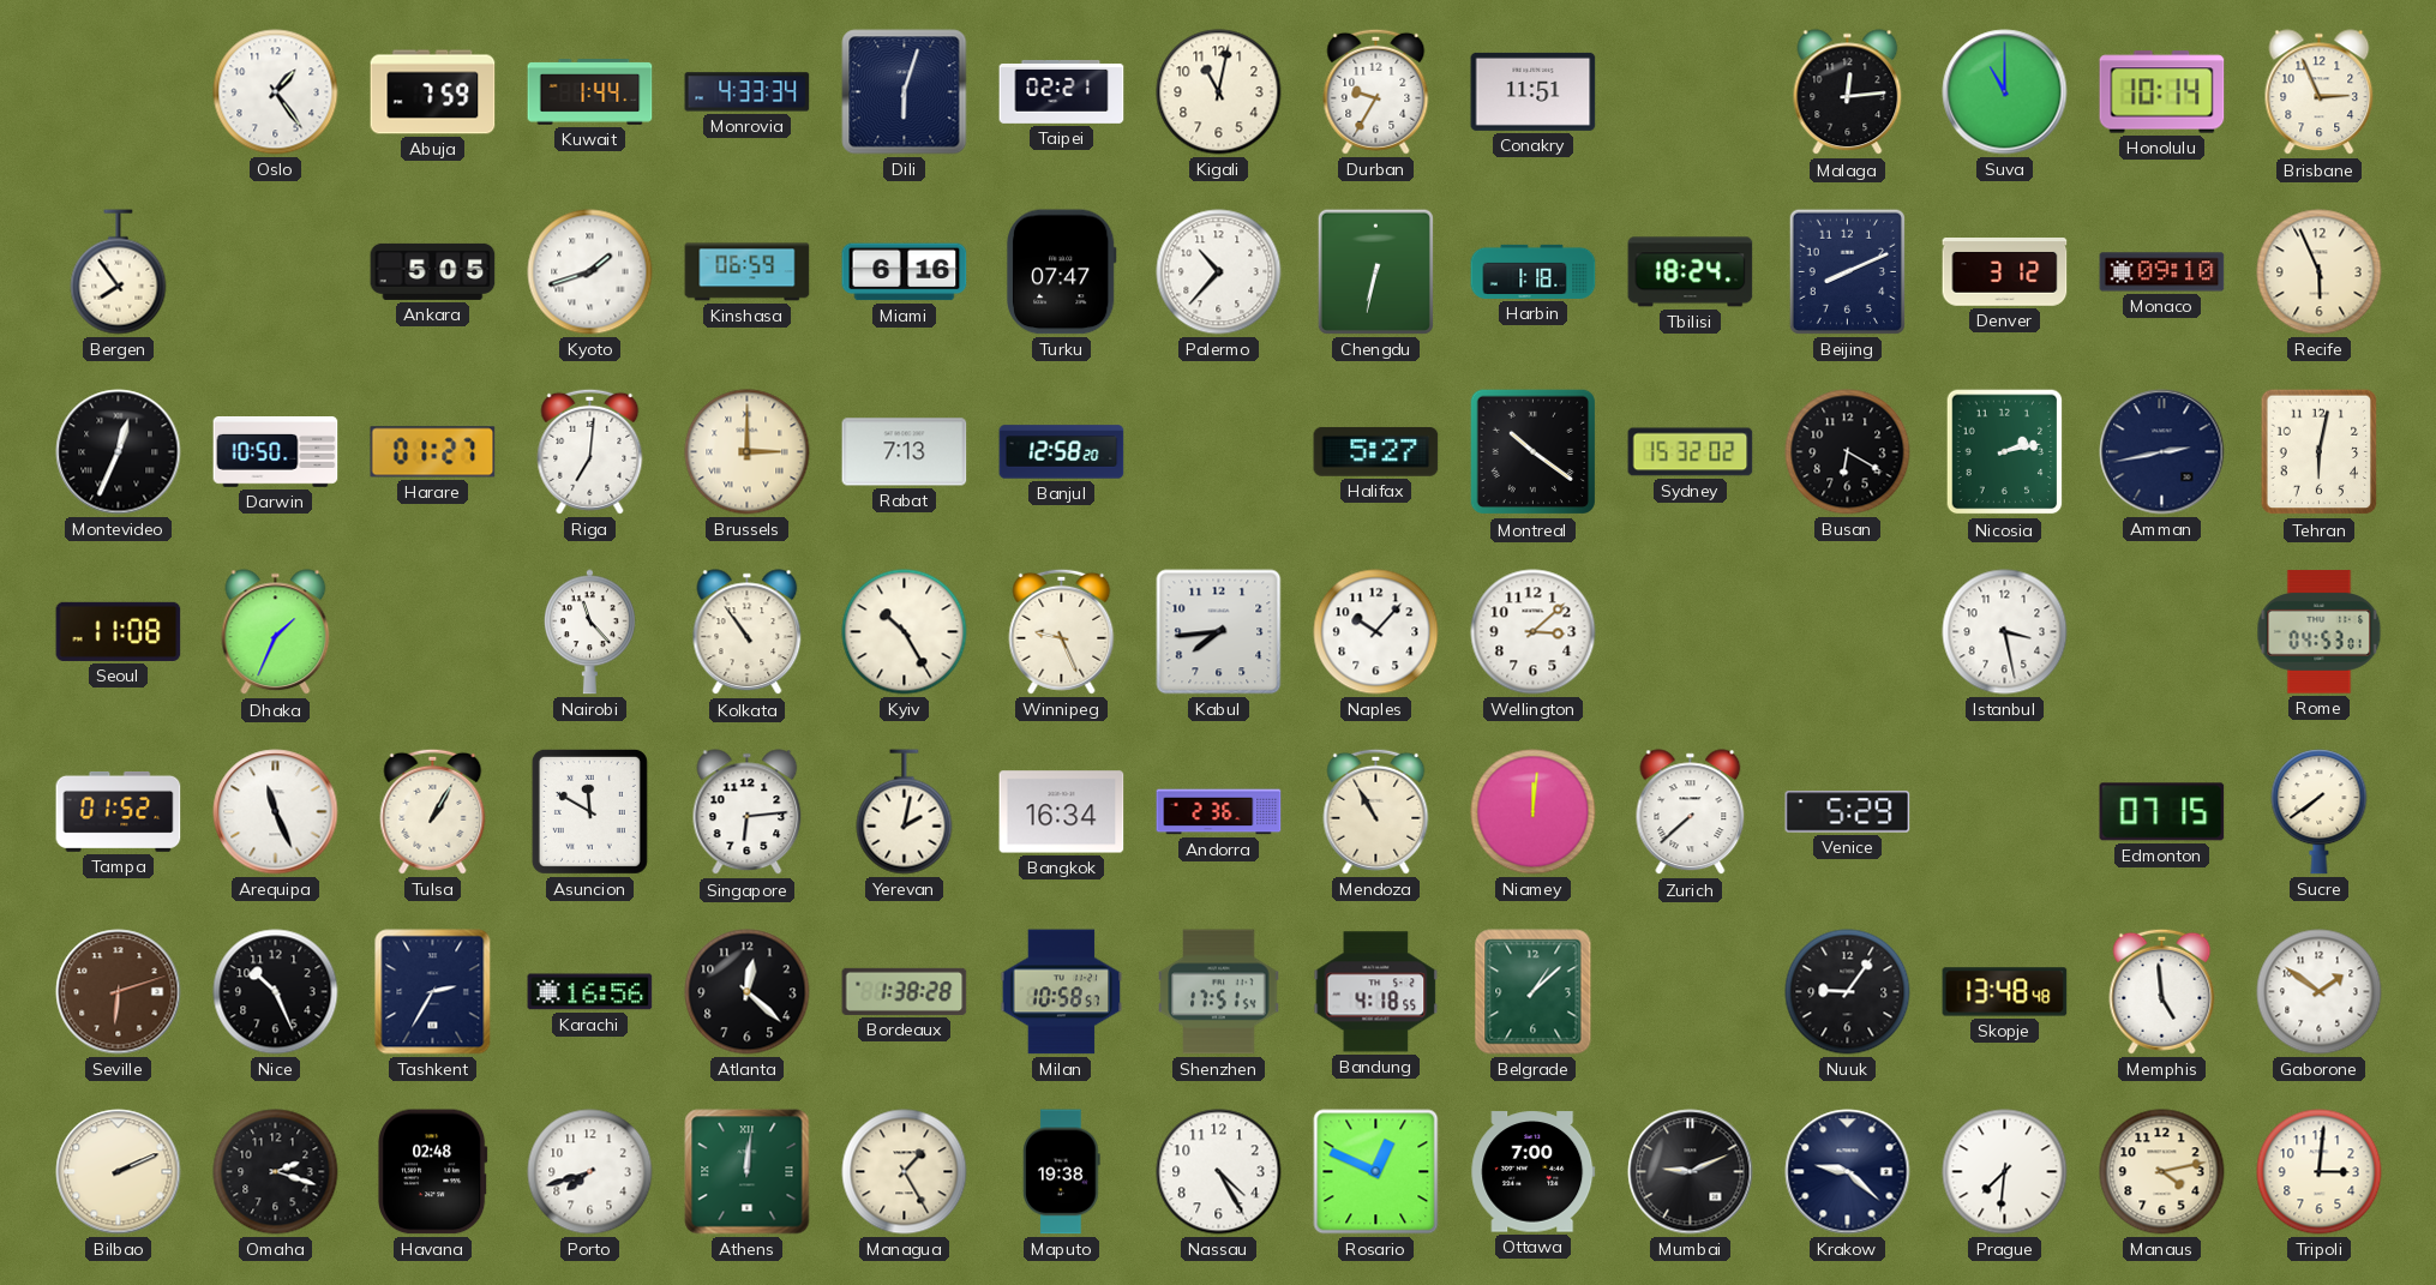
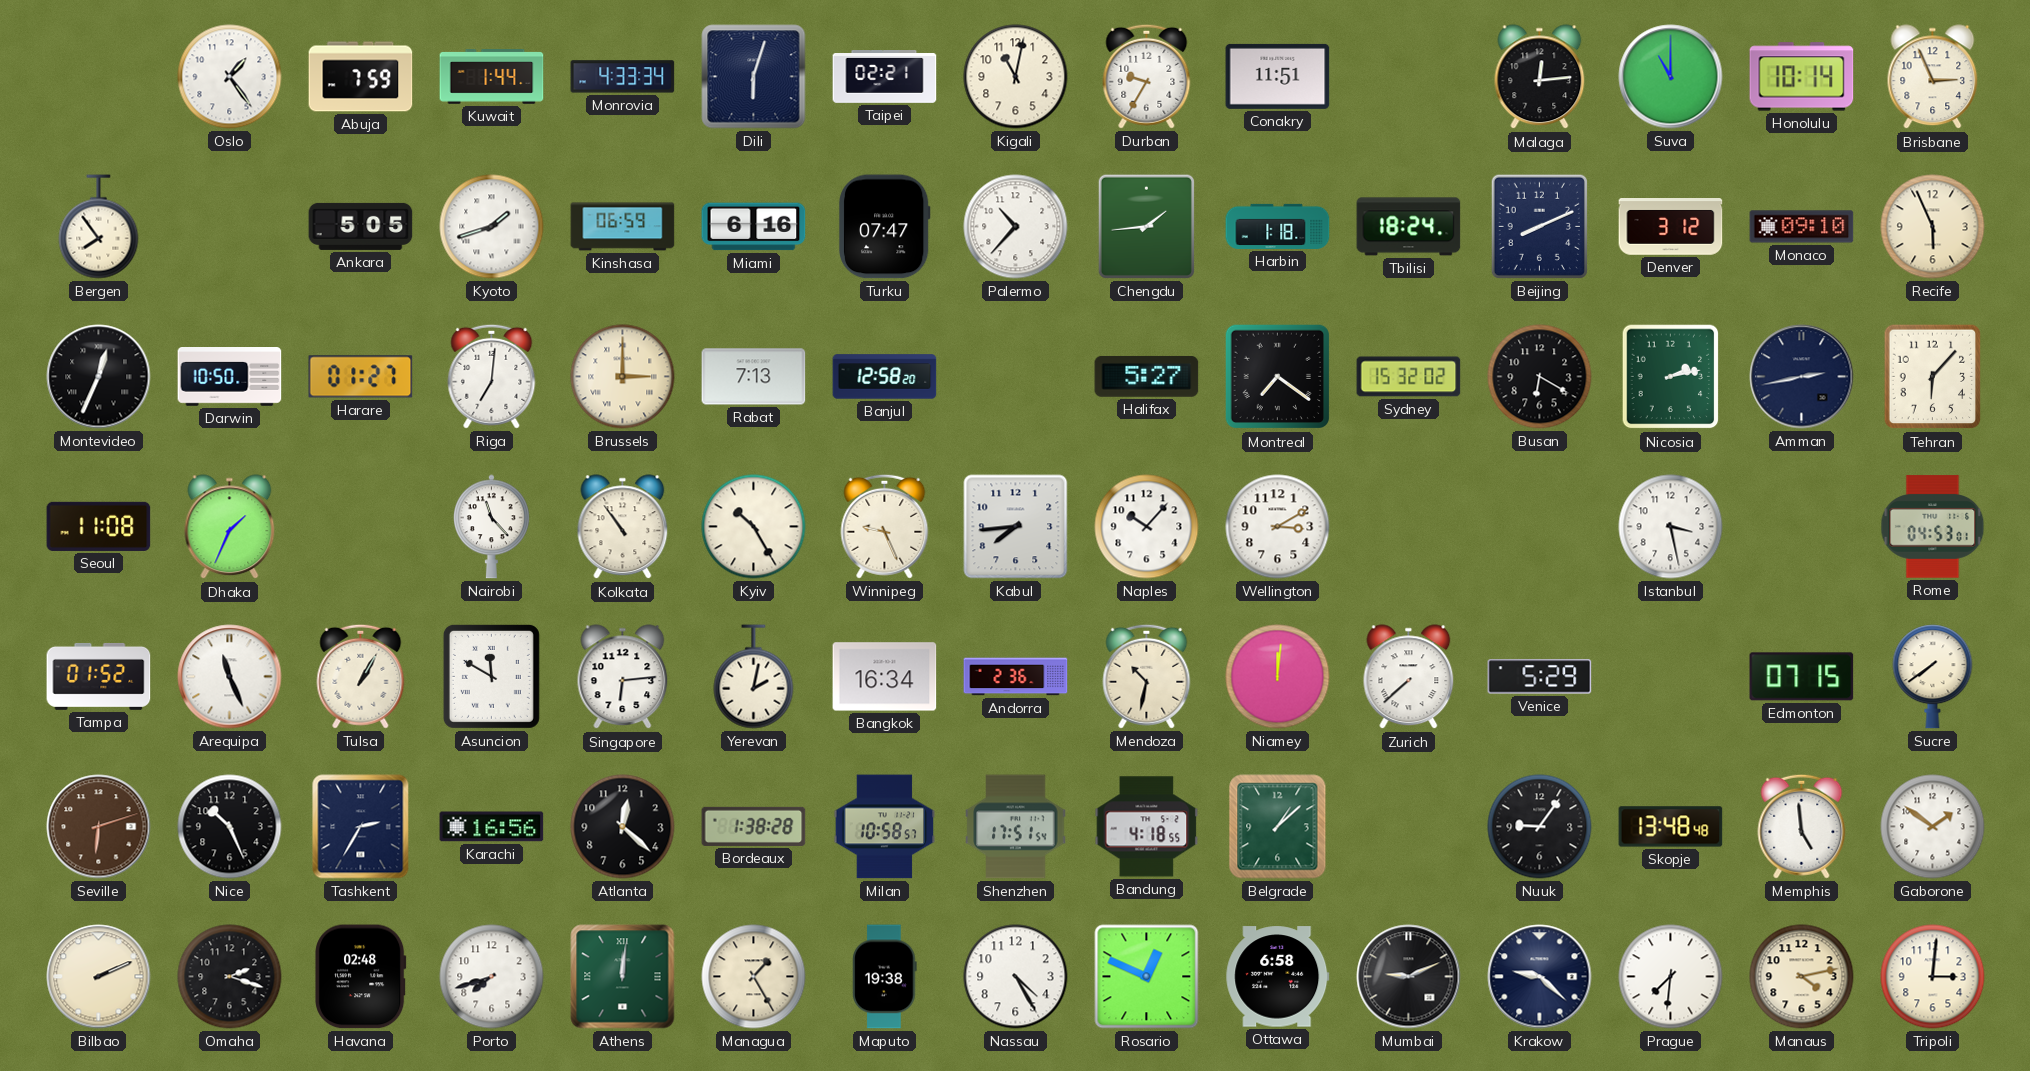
Chengdu: 6:32 -> 1:44 (1146, 226)
Montreal: 10:21 -> 7:21 (1278, 377)
Tehran: 6:02 -> 6:07 (1933, 377)
Wellington: 3:08 -> 3:10 (1278, 527)
Mendoza: 10:55 -> 10:32 (1147, 676)
Ottawa: 7:00 -> 6:58 (1278, 977)
